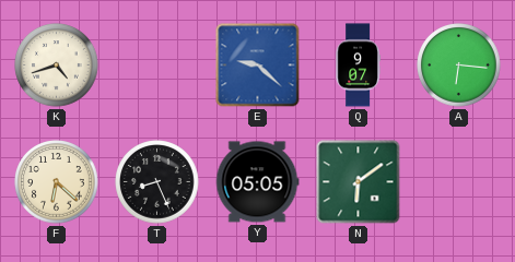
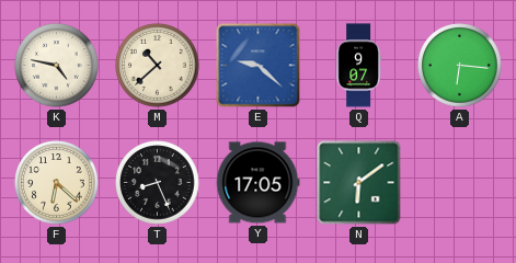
K: 4:42 -> 4:47 (57, 66)
M: none -> 10:38 (158, 66)
Y: 05:05 -> 17:05 (257, 183)
